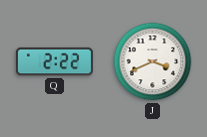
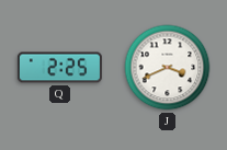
Q: 2:22 -> 2:25 (59, 68)
